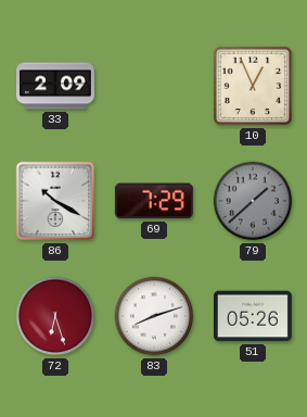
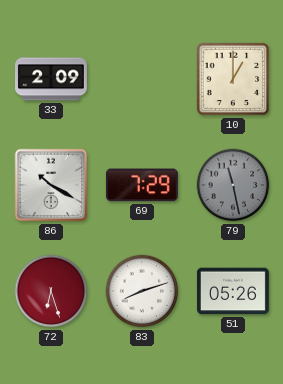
10: 12:56 -> 1:00 (233, 79)
79: 1:38 -> 11:28 (233, 185)
